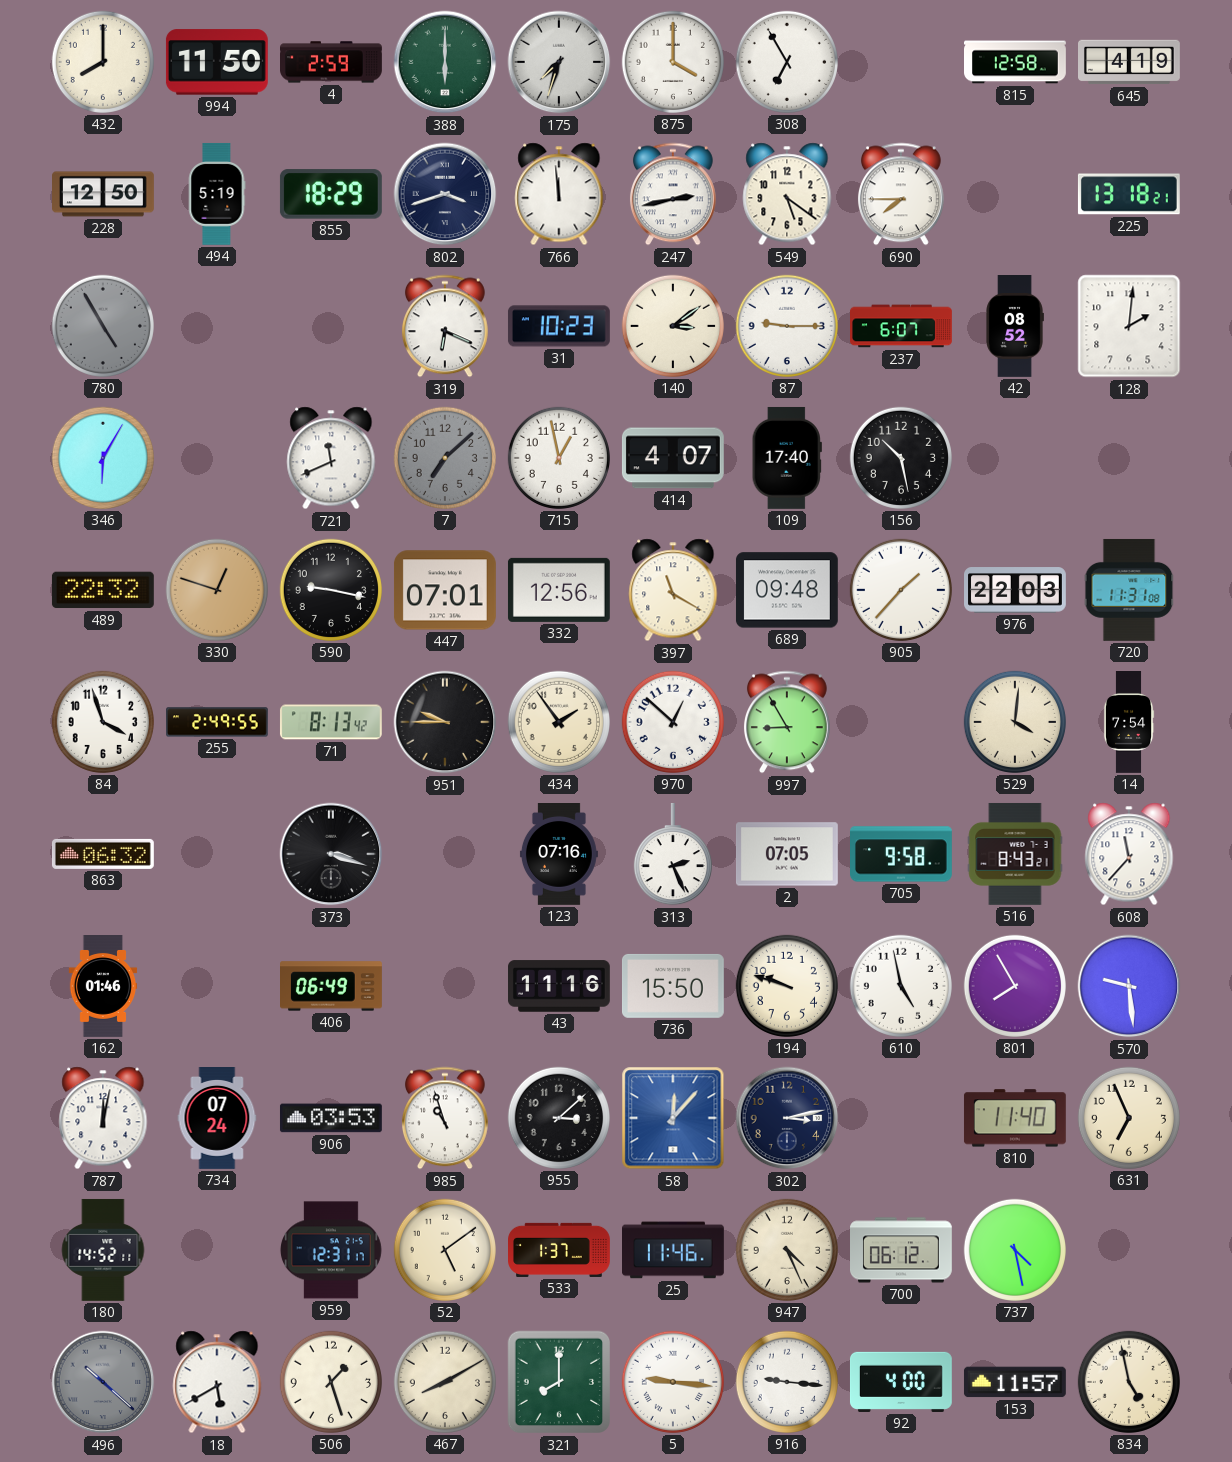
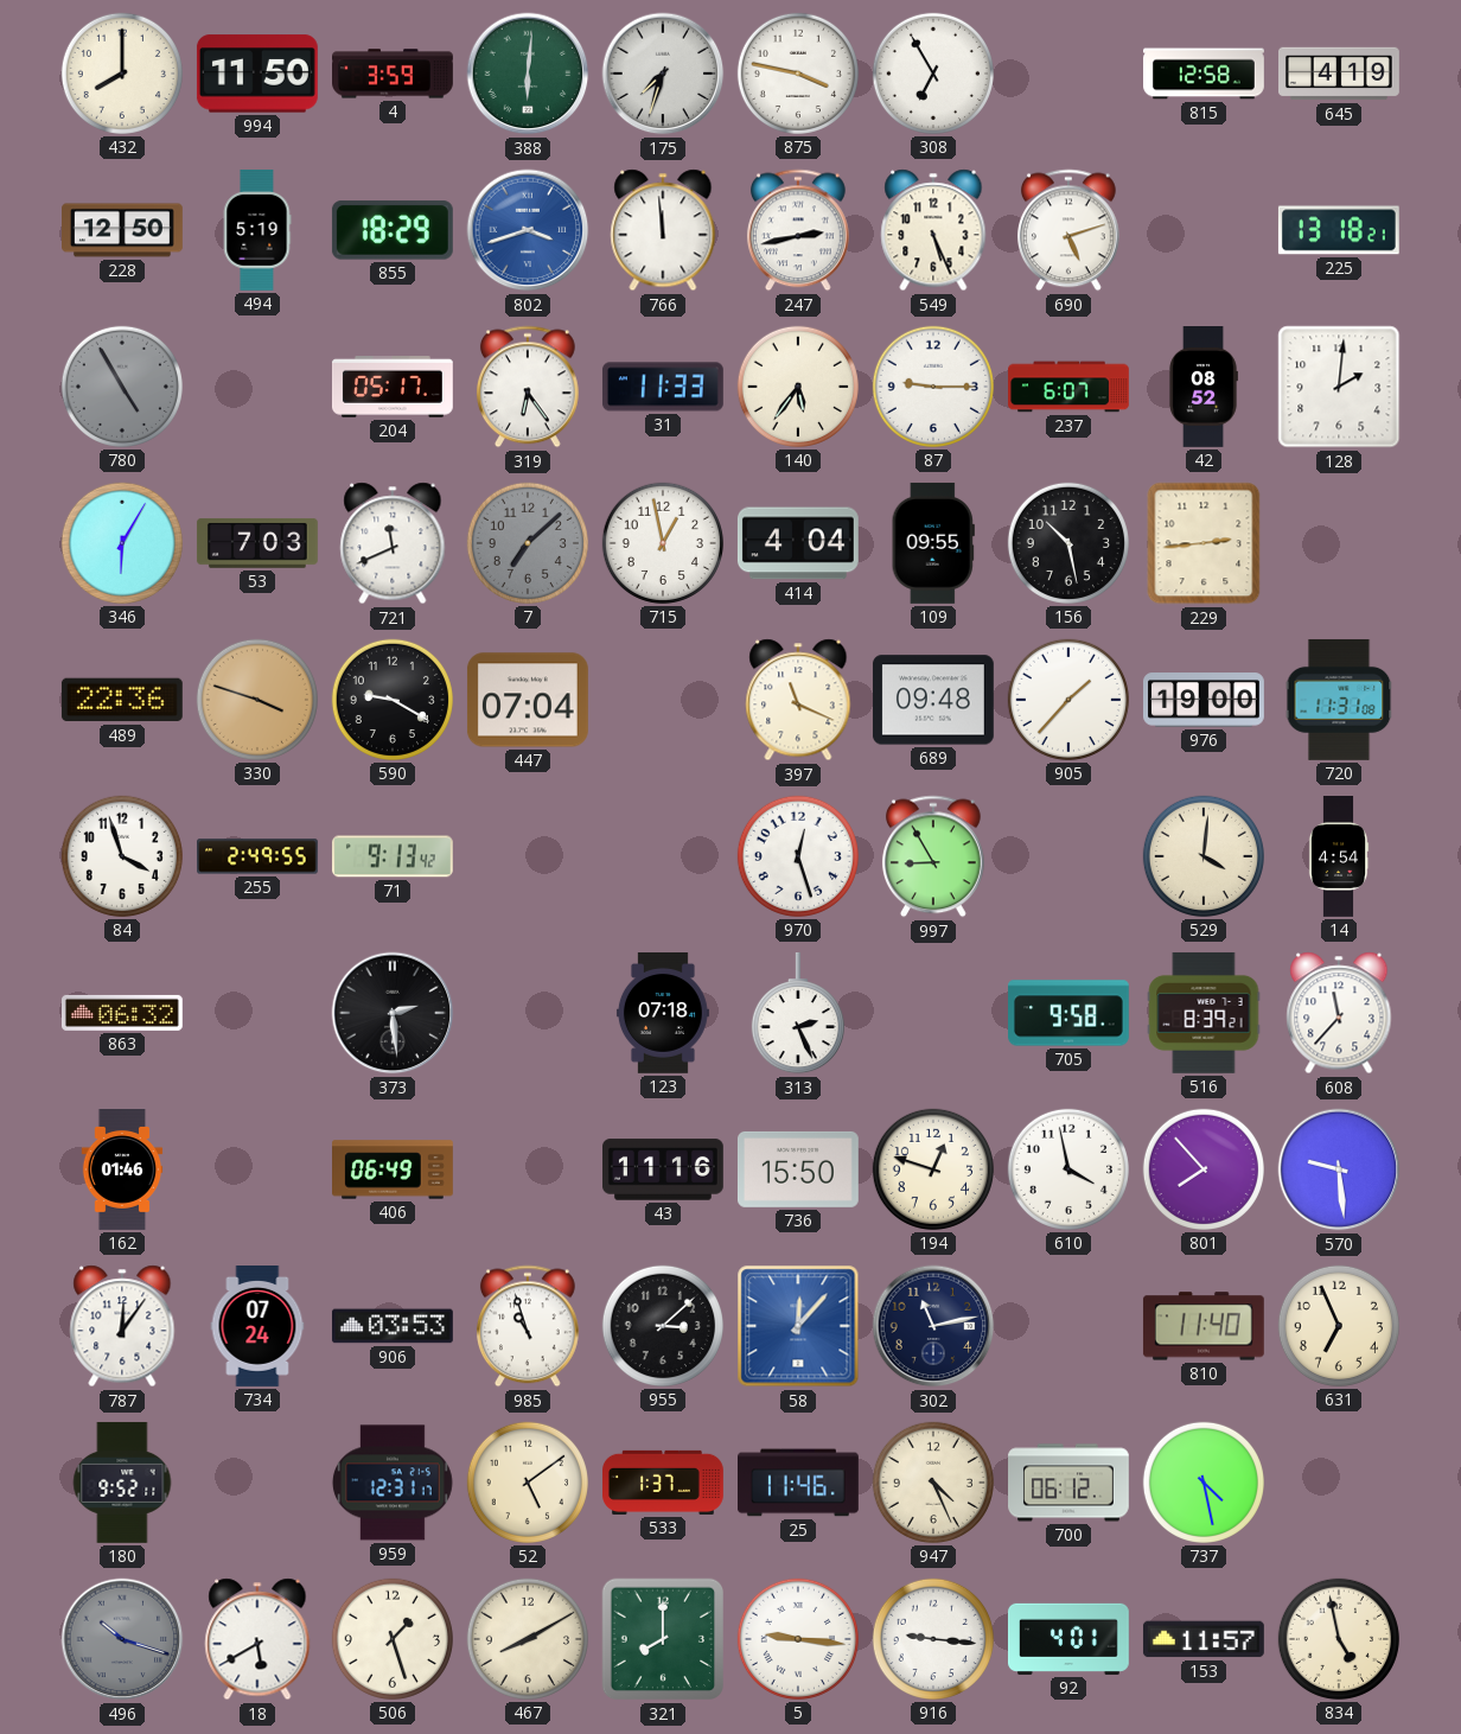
4: 2:59 -> 3:59 (394, 74)
388: 6:00 -> 6:01 (528, 74)
875: 4:00 -> 3:47 (798, 74)
802 dial: navy -> blue (528, 230)
549: 5:21 -> 5:26 (933, 230)
690: 7:45 -> 5:12 (1068, 230)
204: none -> 05:17 (393, 388)
319: 6:19 -> 6:24 (528, 387)
31: 10:23 -> 11:33 (663, 387)
140: 3:09 -> 5:36 (798, 387)
53: none -> 7:03 (257, 543)
414: 4:07 -> 4:04 (798, 543)
109: 17:40 -> 09:55 (933, 543)
229: none -> 2:44 (1204, 543)
489: 22:32 -> 22:36 (122, 700)
330: 12:48 -> 3:48 (257, 700)
590: 9:17 -> 9:20 (393, 700)
447: 07:01 -> 07:04 (528, 700)
332: 12:56 -> none (559, 590)
397: 11:20 -> 11:19 (798, 700)
976: 22:03 -> 19:00 (1205, 700)
71: 8:13 -> 9:13 (393, 856)
951: 9:45 -> none (445, 722)
434: 1:54 -> none (559, 722)
970: 12:52 -> 12:27 (798, 856)
14: 7:54 -> 4:54 (1339, 858)
373: 3:18 -> 2:29 (393, 1013)
123: 07:16 -> 07:18 (663, 1014)
2: 07:05 -> none (787, 854)
516: 8:43 -> 8:39 (1204, 1013)
194: 9:48 -> 12:48 (933, 1169)
610: 4:58 -> 3:58 (1068, 1169)
801: 7:55 -> 7:53 (1204, 1169)
787: 12:02 -> 12:06 (122, 1326)
302: 3:13 -> 11:13 (933, 1326)
180: 14:52 -> 9:52 (122, 1483)
496: 10:22 -> 10:18 (122, 1639)
92: 4:00 -> 4:01 (1068, 1639)
